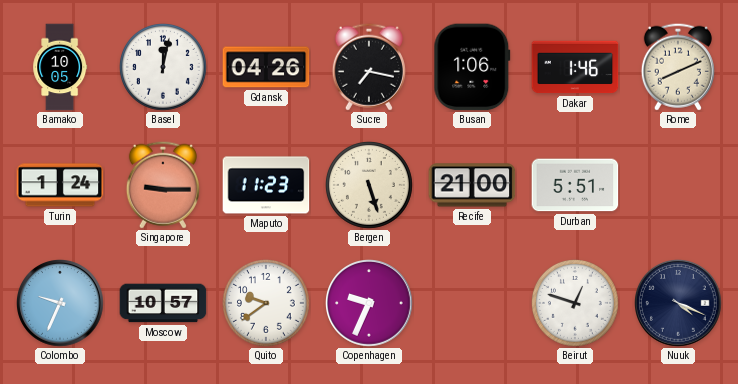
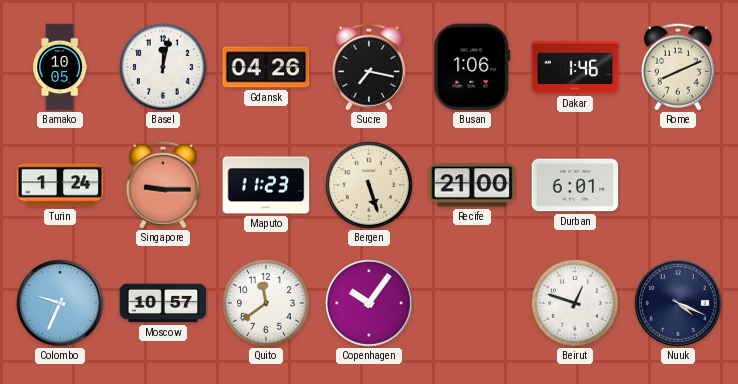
Durban: 5:51 -> 6:01 (575, 185)
Quito: 9:39 -> 11:39 (267, 304)
Copenhagen: 9:34 -> 10:06 (370, 304)
